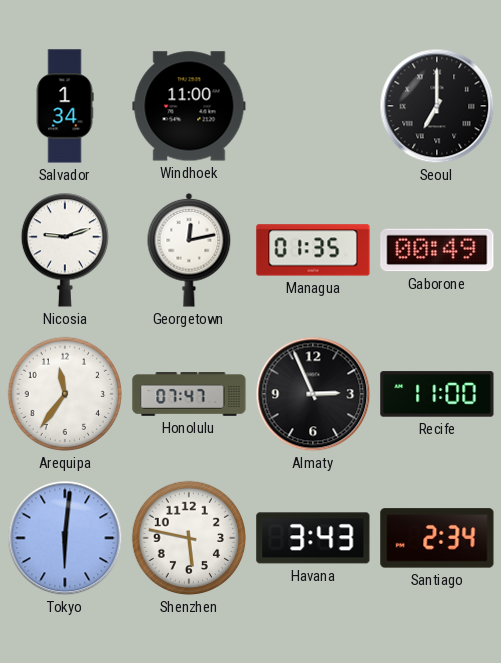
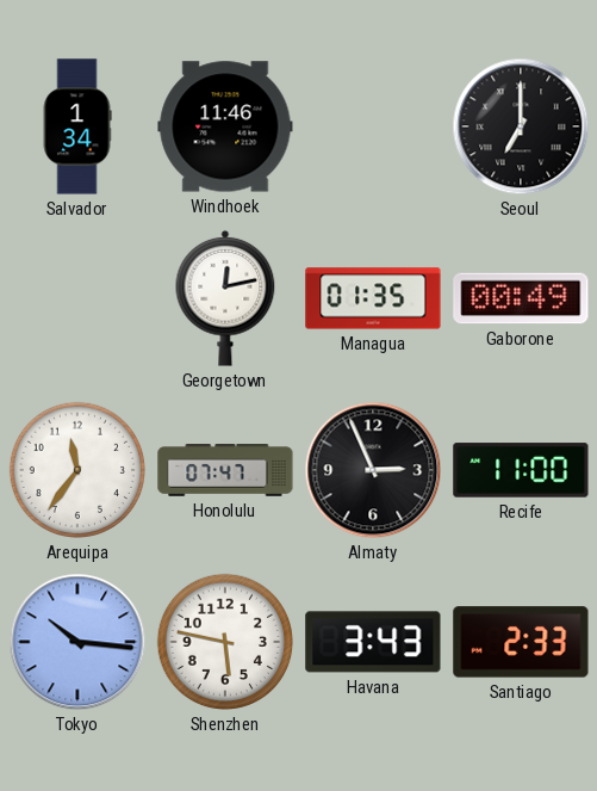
Windhoek: 11:00 -> 11:46 (225, 126)
Nicosia: 9:12 -> none (64, 250)
Tokyo: 6:01 -> 10:16 (77, 642)
Santiago: 2:34 -> 2:33 (521, 642)
